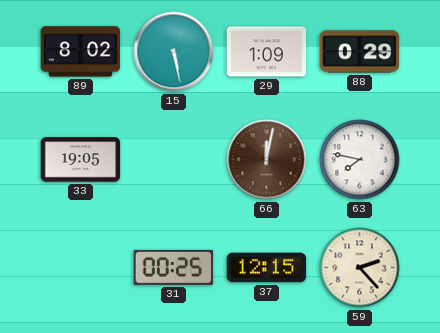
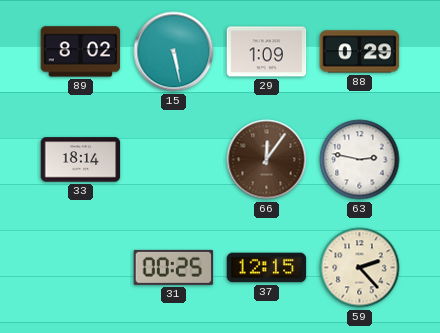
33: 19:05 -> 18:14 (81, 160)
66: 12:02 -> 12:06 (267, 160)
63: 7:47 -> 2:47 (360, 160)
